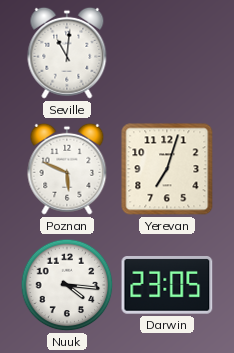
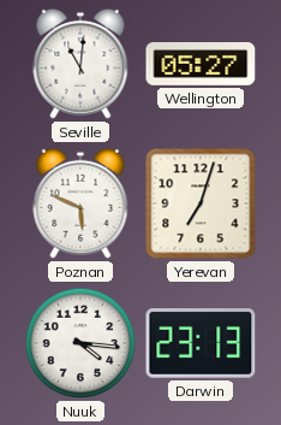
Wellington: none -> 05:27 (201, 65)
Darwin: 23:05 -> 23:13 (201, 344)
